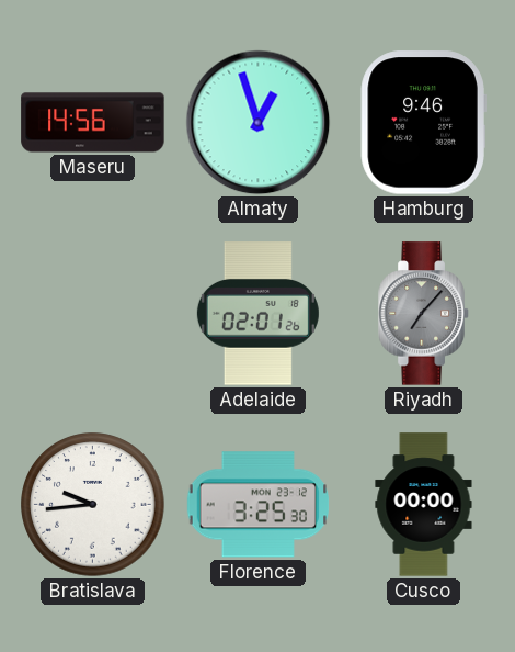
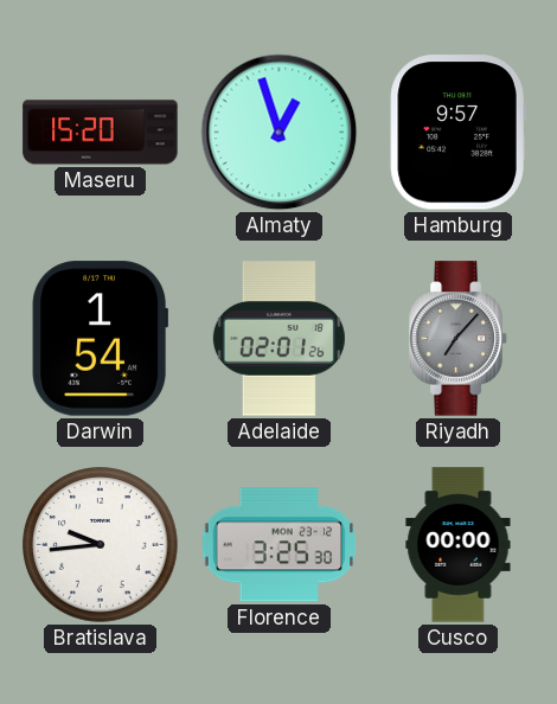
Maseru: 14:56 -> 15:20 (101, 133)
Hamburg: 9:46 -> 9:57 (457, 133)
Darwin: none -> 1:54 (100, 339)
